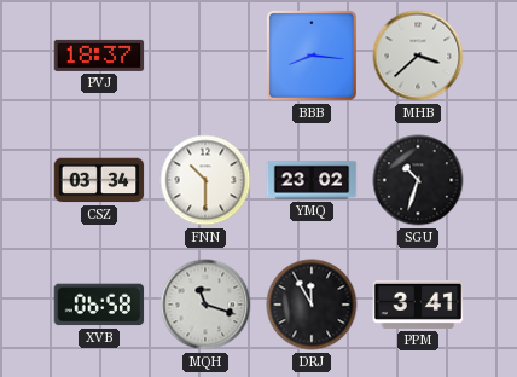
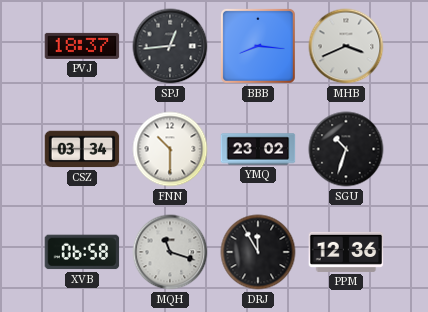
SPJ: none -> 12:44 (170, 46)
MHB: 3:38 -> 3:41 (346, 46)
PPM: 3:41 -> 12:36 (346, 252)
